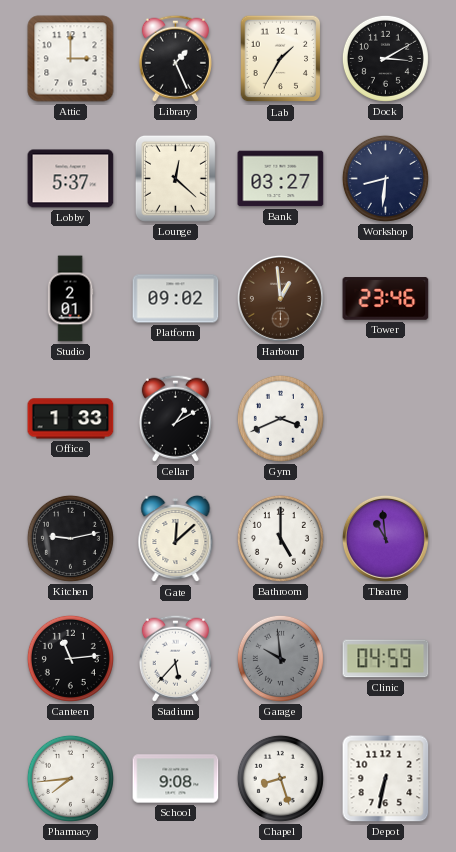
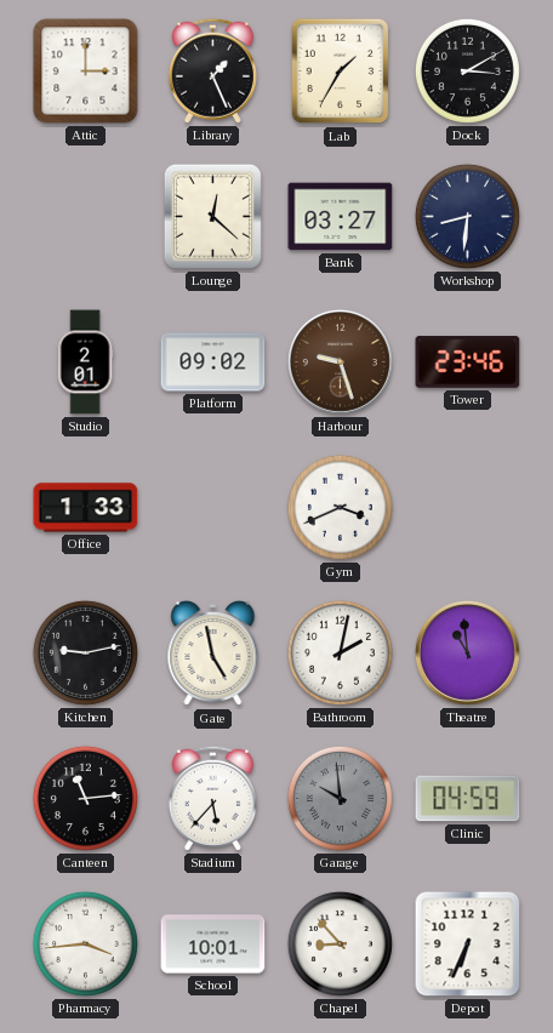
Lobby: 5:37 -> none (71, 179)
Harbour: 12:59 -> 9:27 (340, 361)
Cellar: 1:10 -> none (175, 418)
Gate: 12:08 -> 4:58 (213, 654)
Bathroom: 5:00 -> 2:02 (340, 652)
Pharmacy: 7:44 -> 3:44 (85, 943)
School: 9:08 -> 10:01 (213, 944)
Chapel: 8:27 -> 8:53 (340, 943)
Depot: 6:32 -> 6:34 (468, 944)
